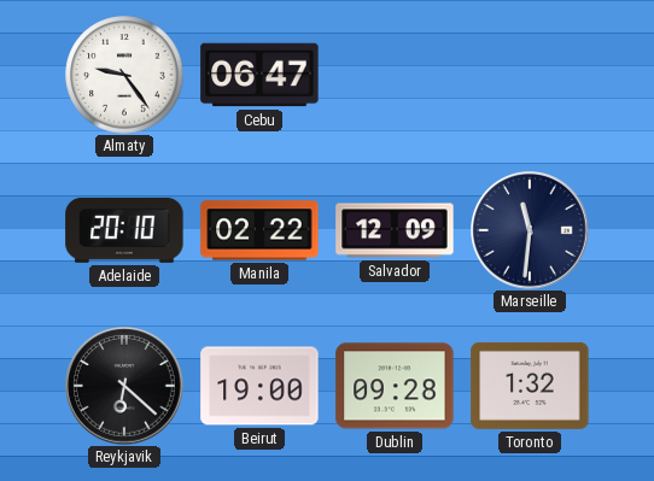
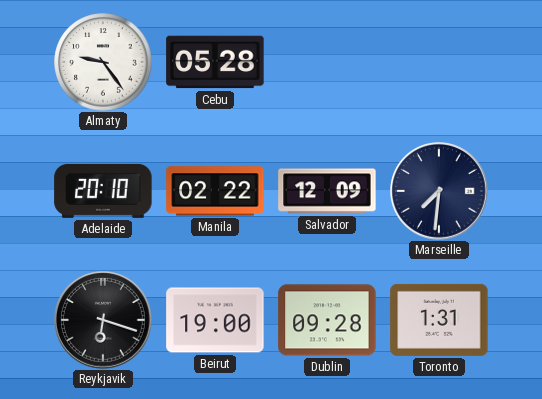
Cebu: 06:47 -> 05:28 (215, 62)
Marseille: 11:31 -> 7:31 (440, 192)
Reykjavik: 6:22 -> 6:18 (104, 321)
Toronto: 1:32 -> 1:31 (439, 320)
